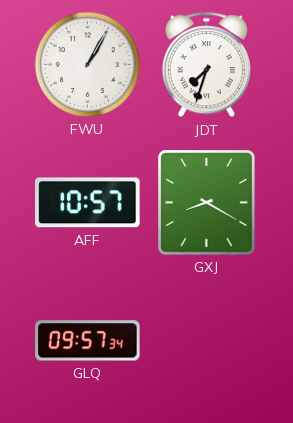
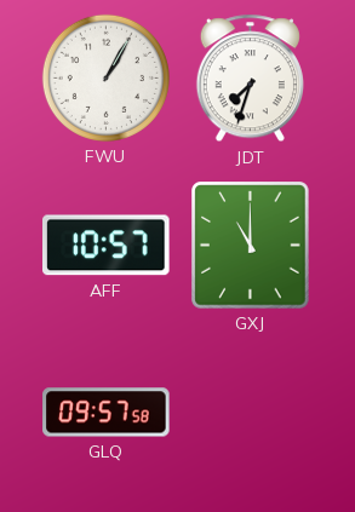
GXJ: 8:20 -> 11:00 (251, 246)
GLQ: 09:57:34 -> 09:57:58 (107, 413)
